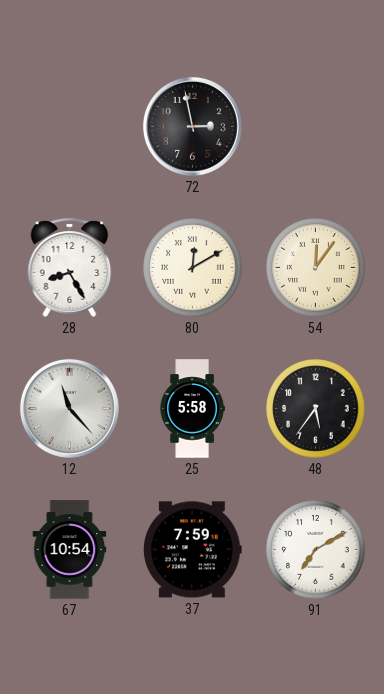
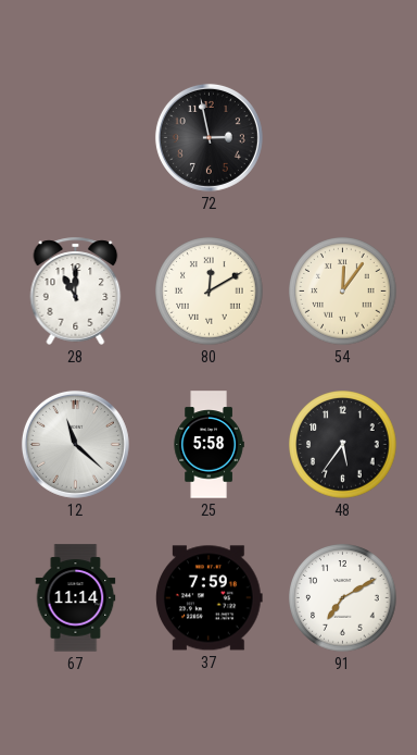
28: 8:25 -> 11:00 (76, 290)
12: 11:23 -> 11:22 (75, 444)
67: 10:54 -> 11:14 (76, 598)
